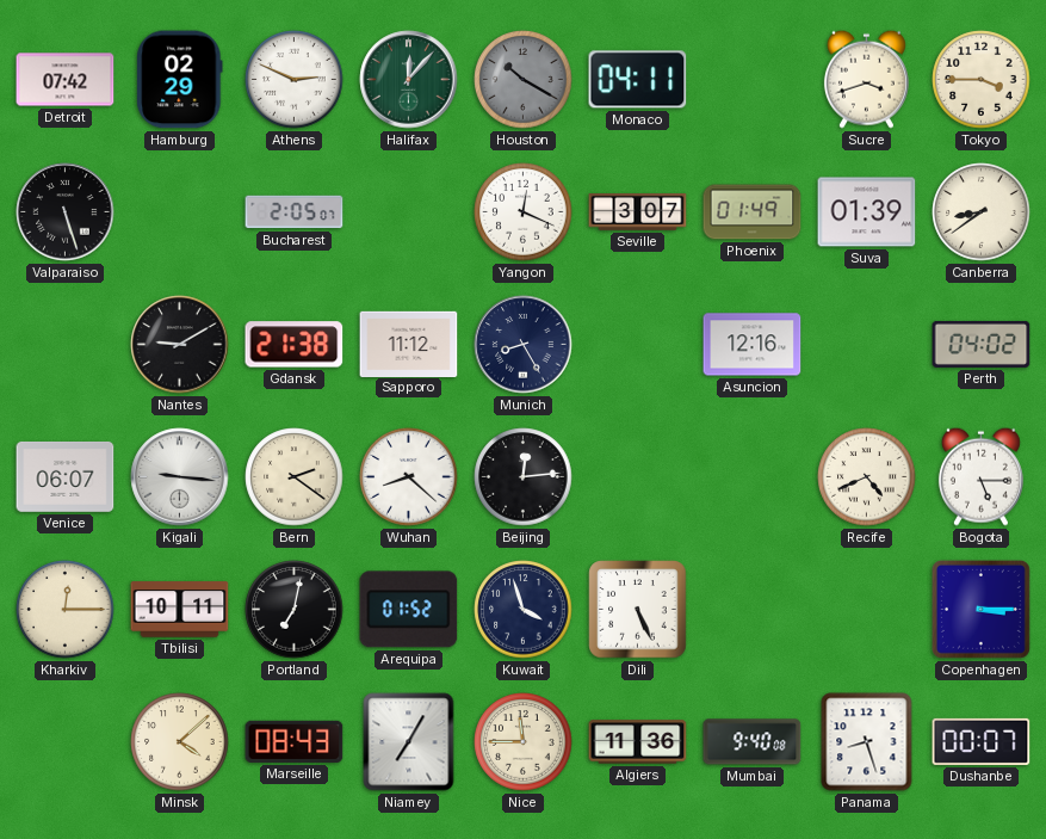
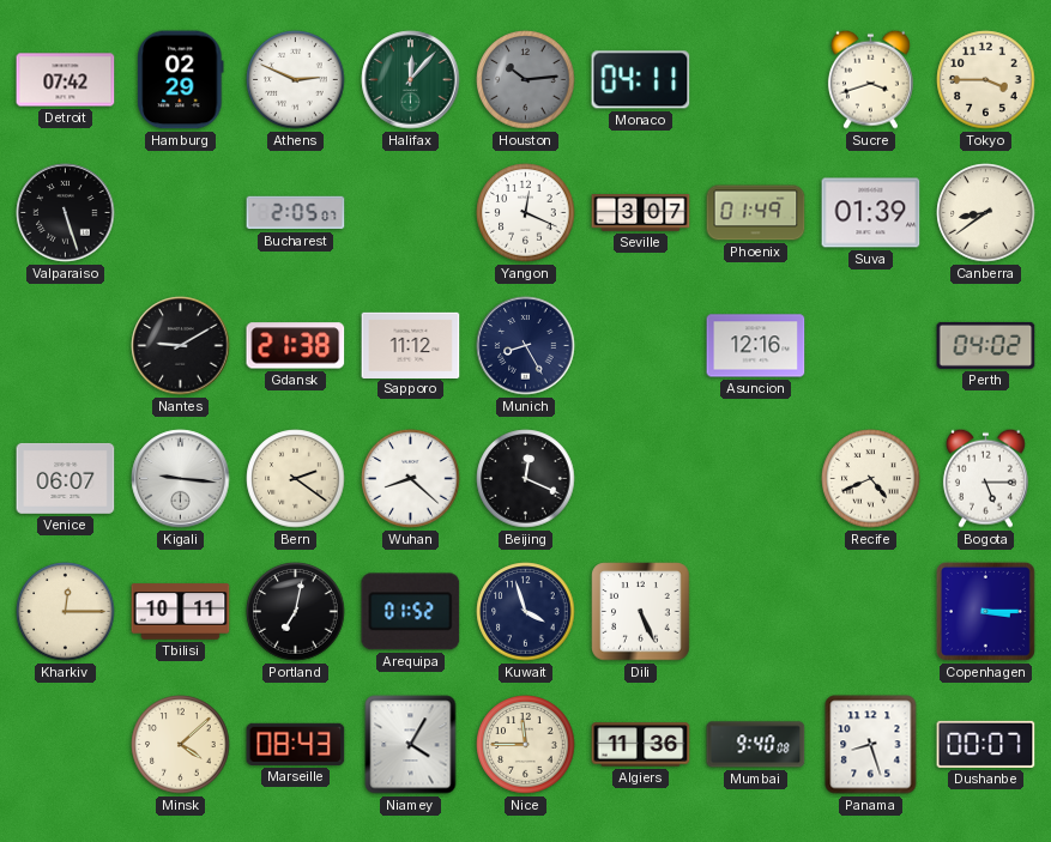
Houston: 10:20 -> 10:14 (526, 80)
Beijing: 12:14 -> 12:19 (526, 479)
Niamey: 7:05 -> 4:05 (411, 745)
